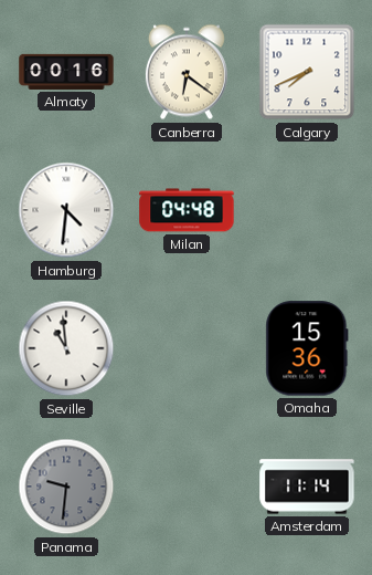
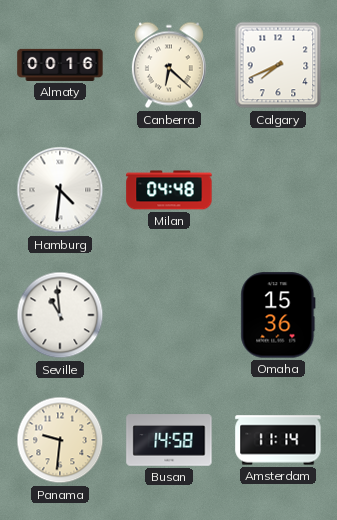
Canberra: 6:21 -> 6:22 (169, 65)
Panama dial: grey -> cream (60, 440)
Busan: none -> 14:58 (169, 440)
